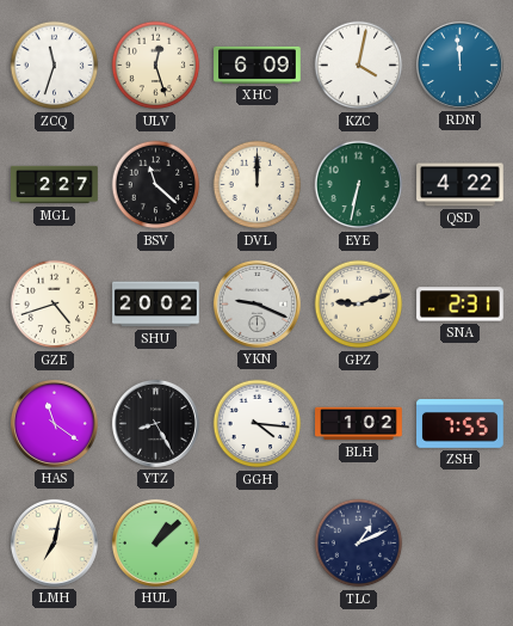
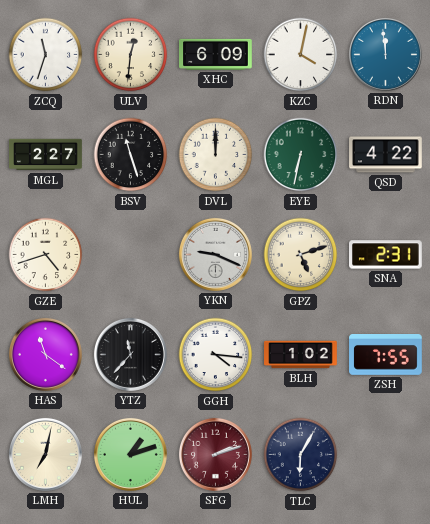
ULV: 12:27 -> 12:31 (131, 55)
BSV: 11:22 -> 11:27 (131, 155)
SHU: 20:02 -> none (156, 305)
GPZ: 9:12 -> 5:12 (301, 255)
YTZ: 8:25 -> 11:37 (130, 354)
HUL: 1:08 -> 1:12 (130, 454)
SFG: none -> 2:12 (215, 454)
TLC: 1:11 -> 6:05 (301, 455)
